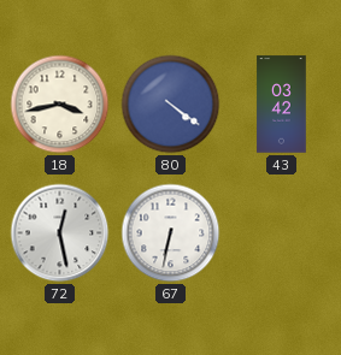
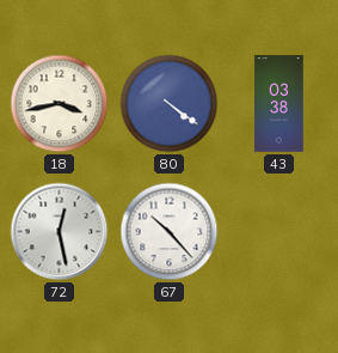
43: 03:42 -> 03:38 (279, 104)
67: 6:32 -> 10:23 (170, 232)
